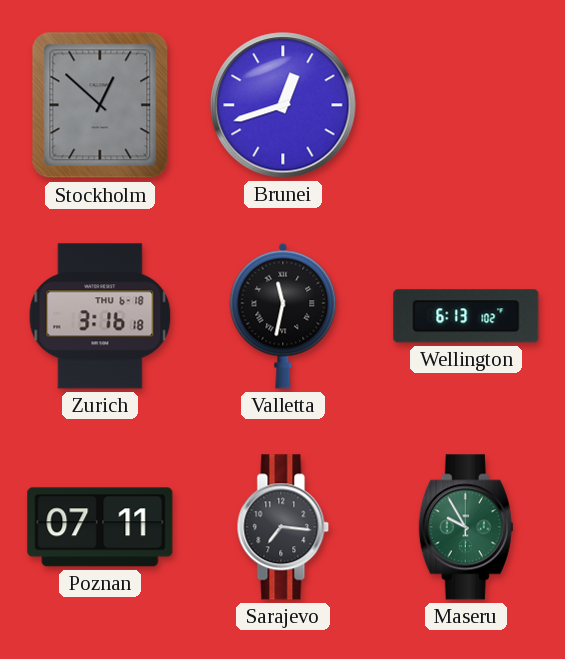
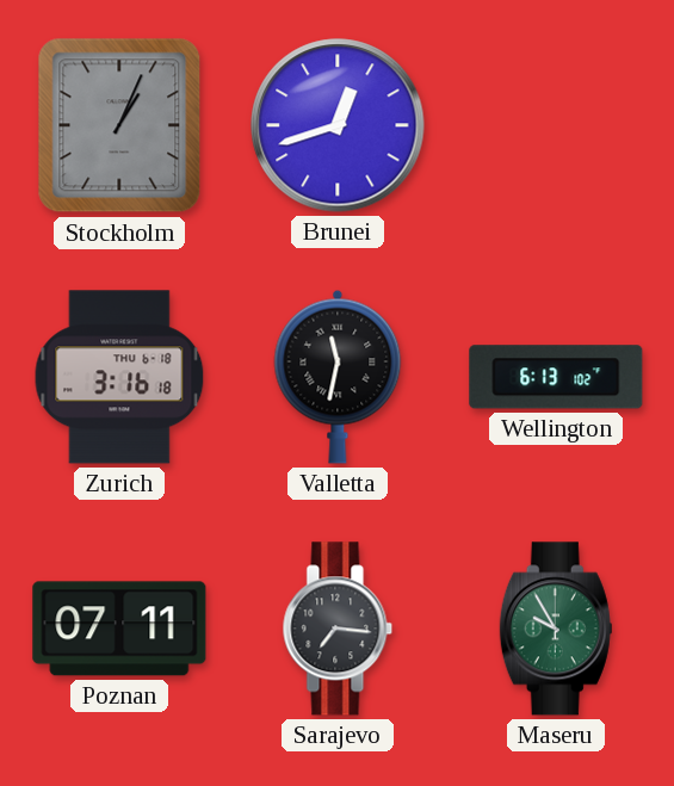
Stockholm: 12:52 -> 1:04 (119, 125)
